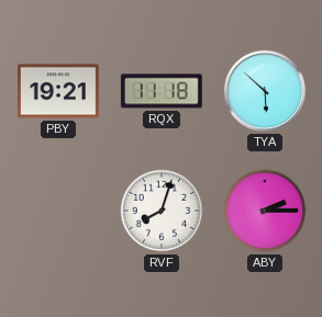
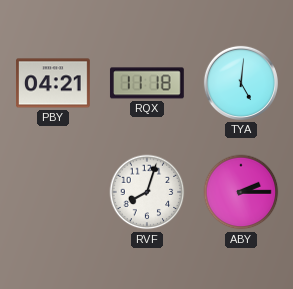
PBY: 19:21 -> 04:21 (54, 83)
TYA: 5:52 -> 5:01 (241, 83)
